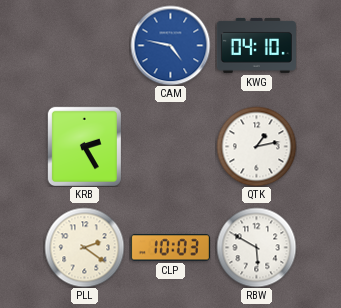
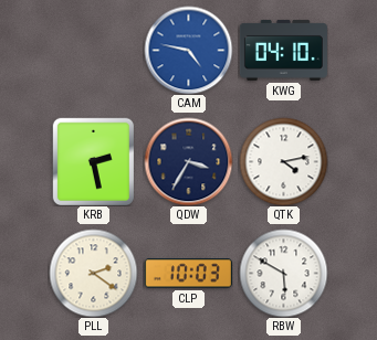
KRB: 2:25 -> 2:28 (93, 161)
QDW: none -> 3:35 (188, 161)
QTK: 1:13 -> 4:13 (283, 161)
